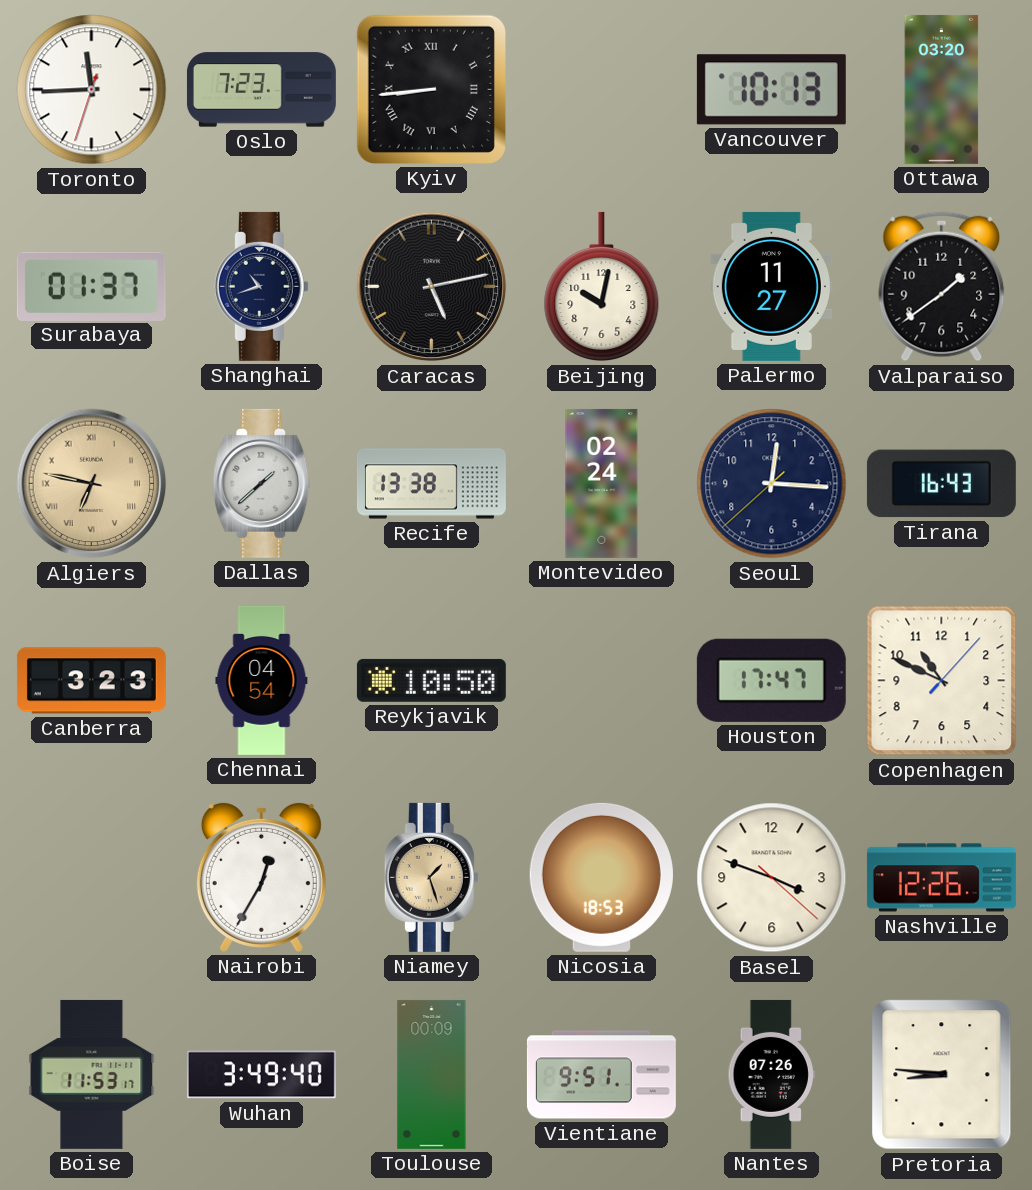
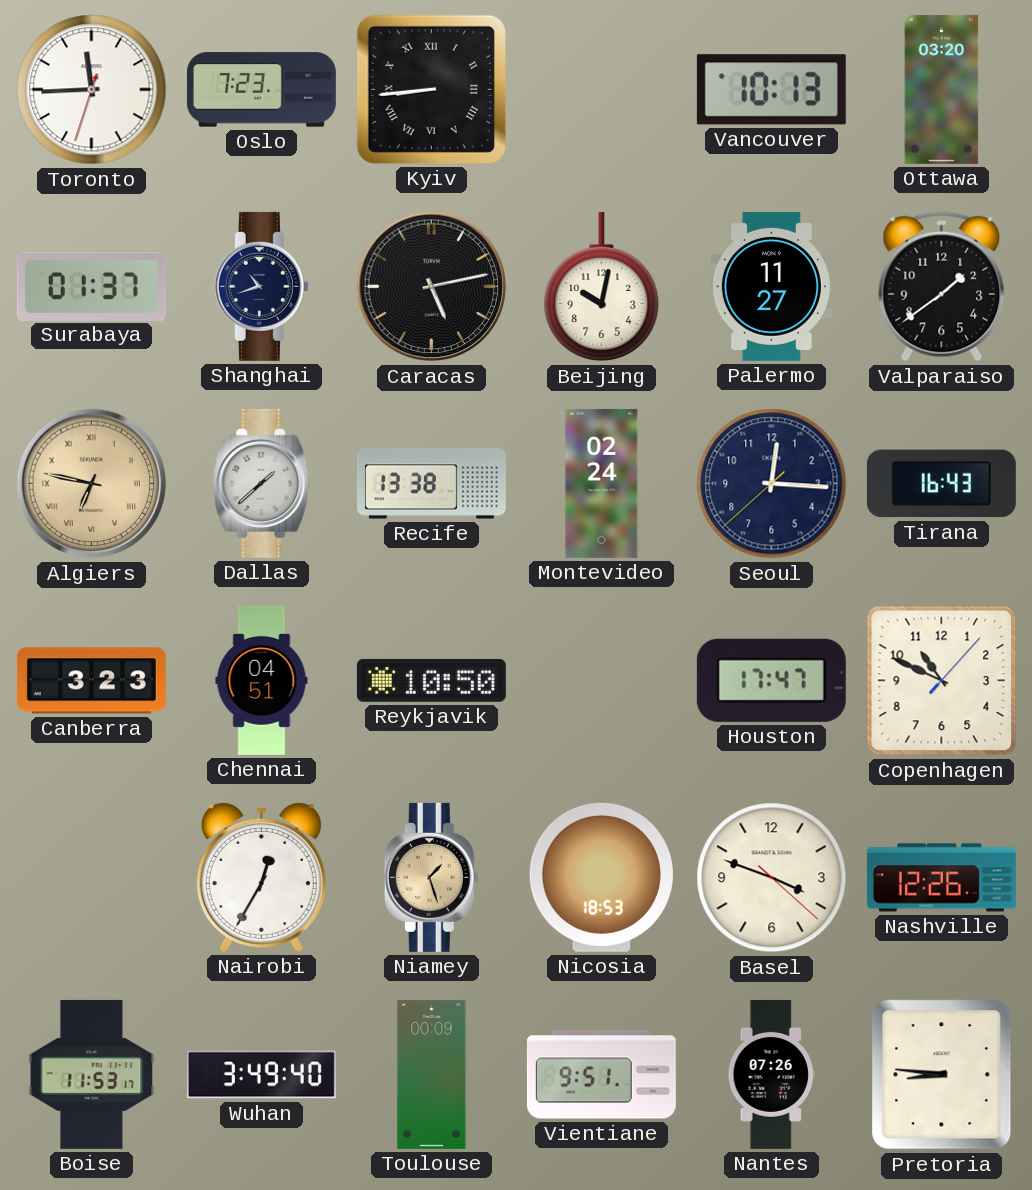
Chennai: 04:54 -> 04:51 (262, 680)
